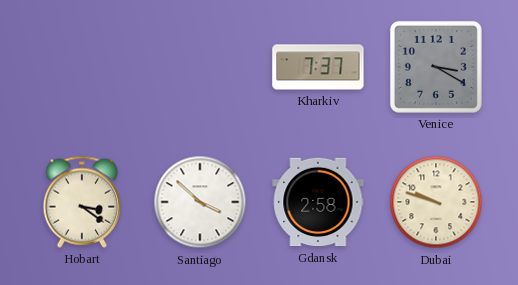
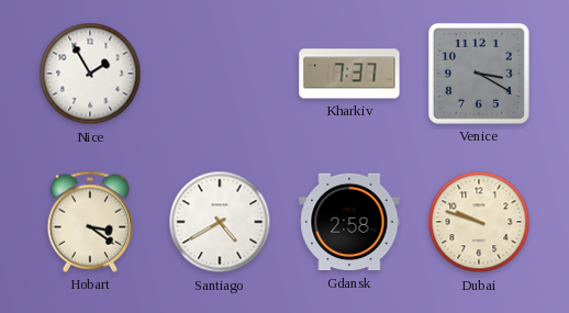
Nice: none -> 1:55 (90, 74)
Santiago: 3:52 -> 4:40 (220, 222)
